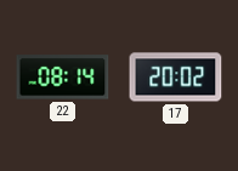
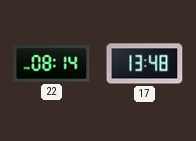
17: 20:02 -> 13:48 (145, 64)
